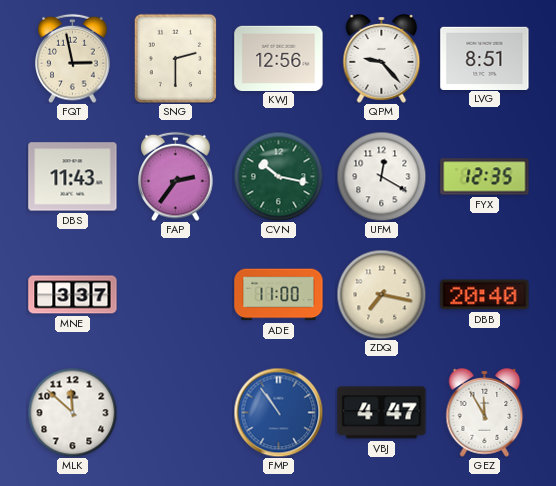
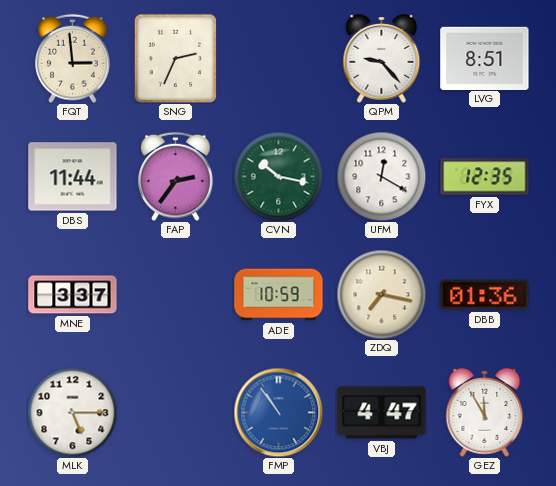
FQT: 2:58 -> 2:59 (73, 58)
SNG: 2:30 -> 2:34 (175, 58)
KWJ: 12:56 -> none (279, 58)
DBS: 11:43 -> 11:44 (73, 177)
ADE: 11:00 -> 10:59 (279, 295)
DBB: 20:40 -> 01:36 (485, 295)
MLK: 11:52 -> 5:15 (72, 412)
